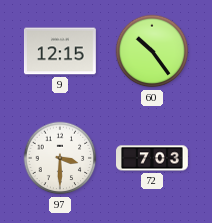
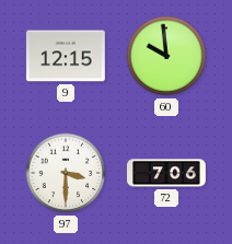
60: 10:24 -> 9:59 (166, 56)
72: 7:03 -> 7:06 (167, 173)
